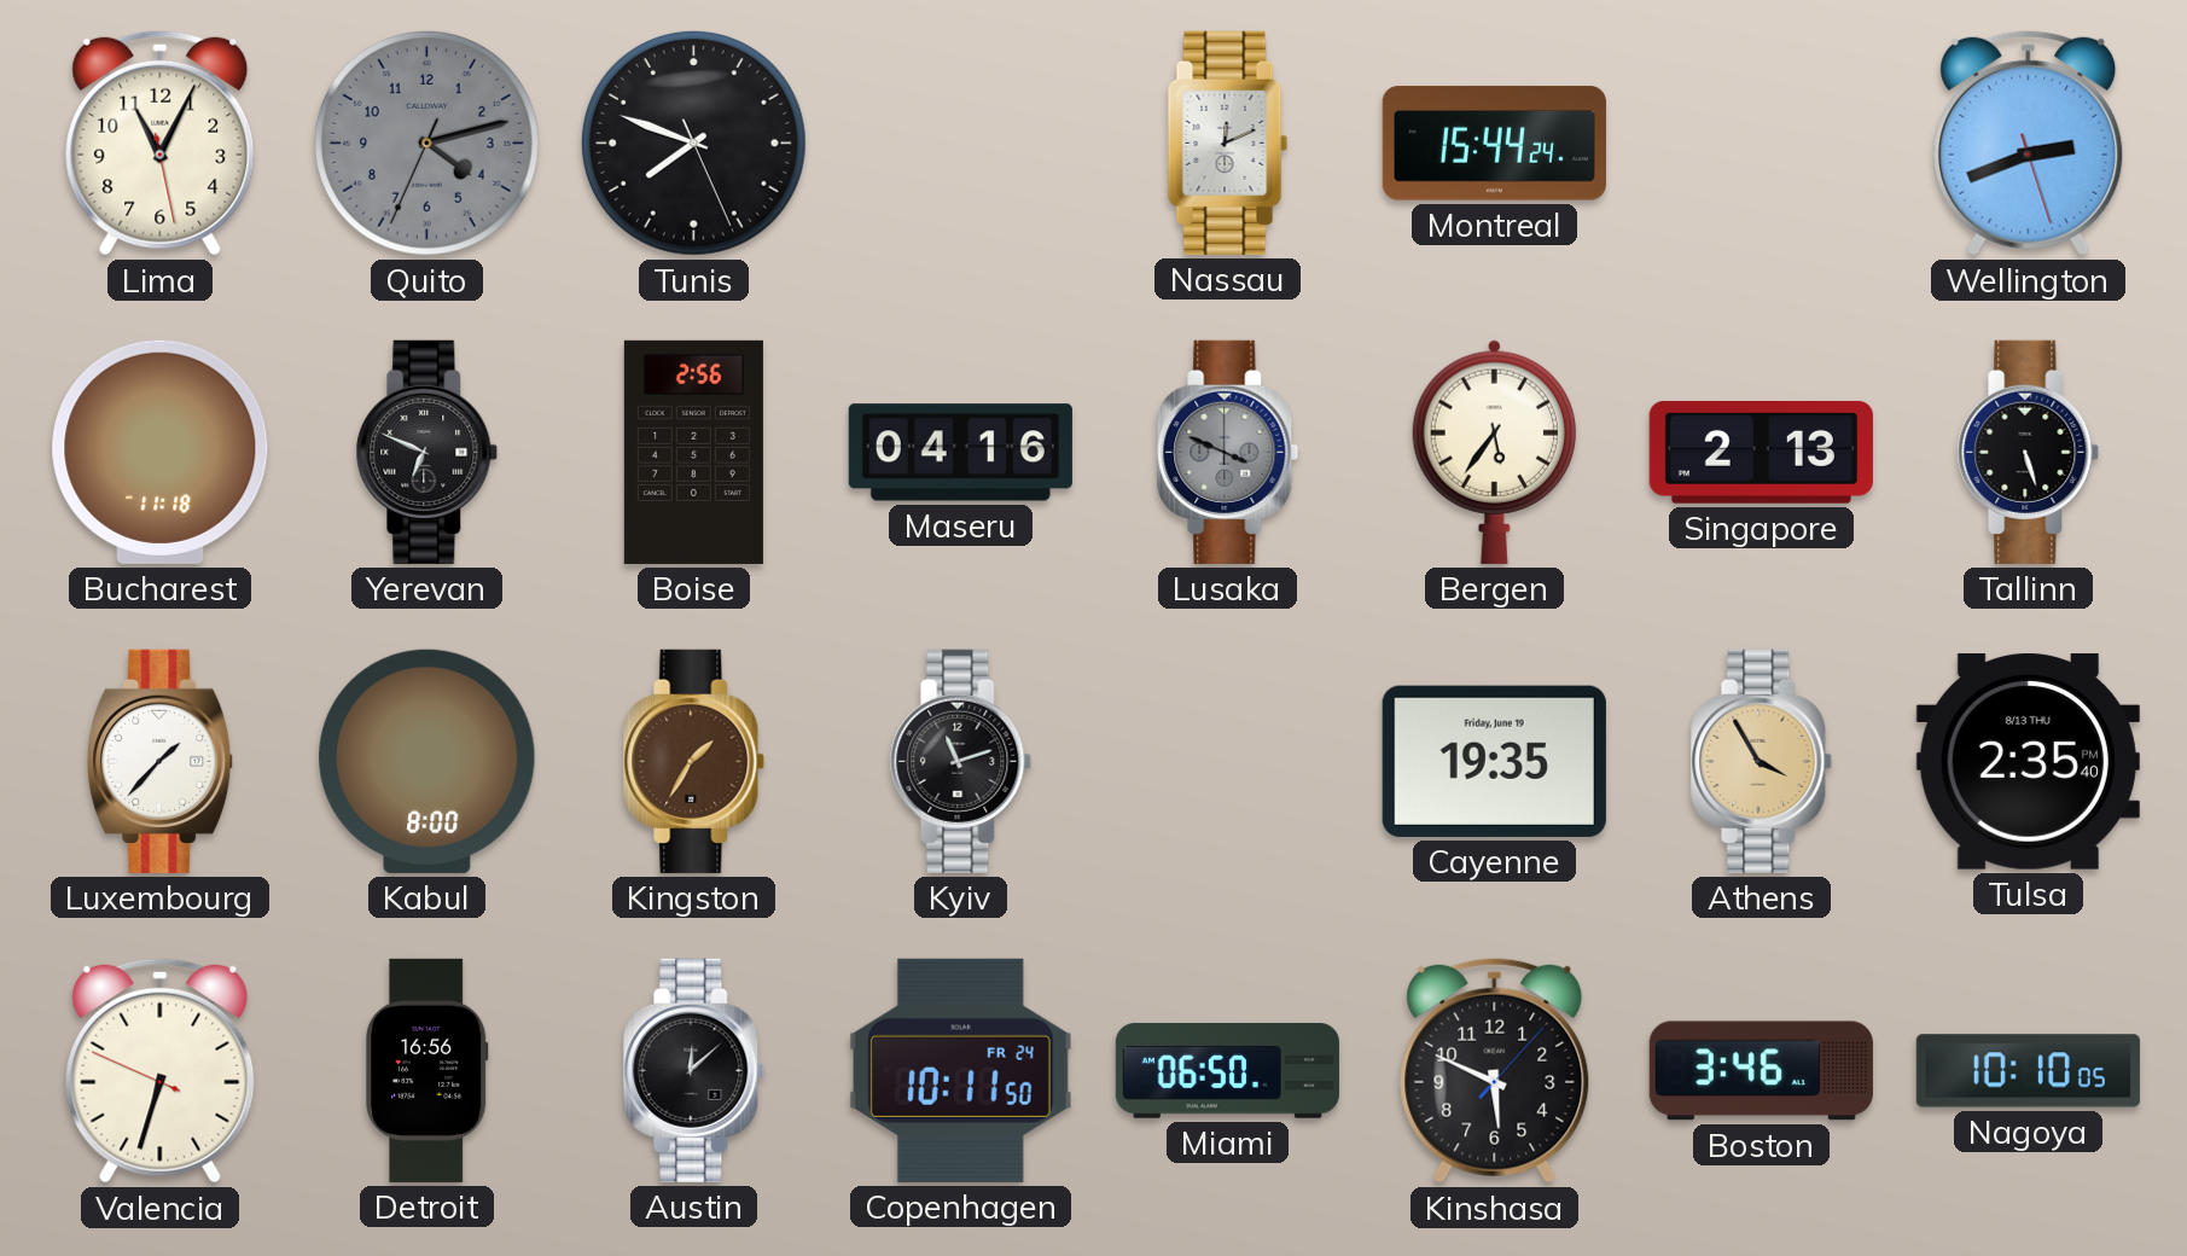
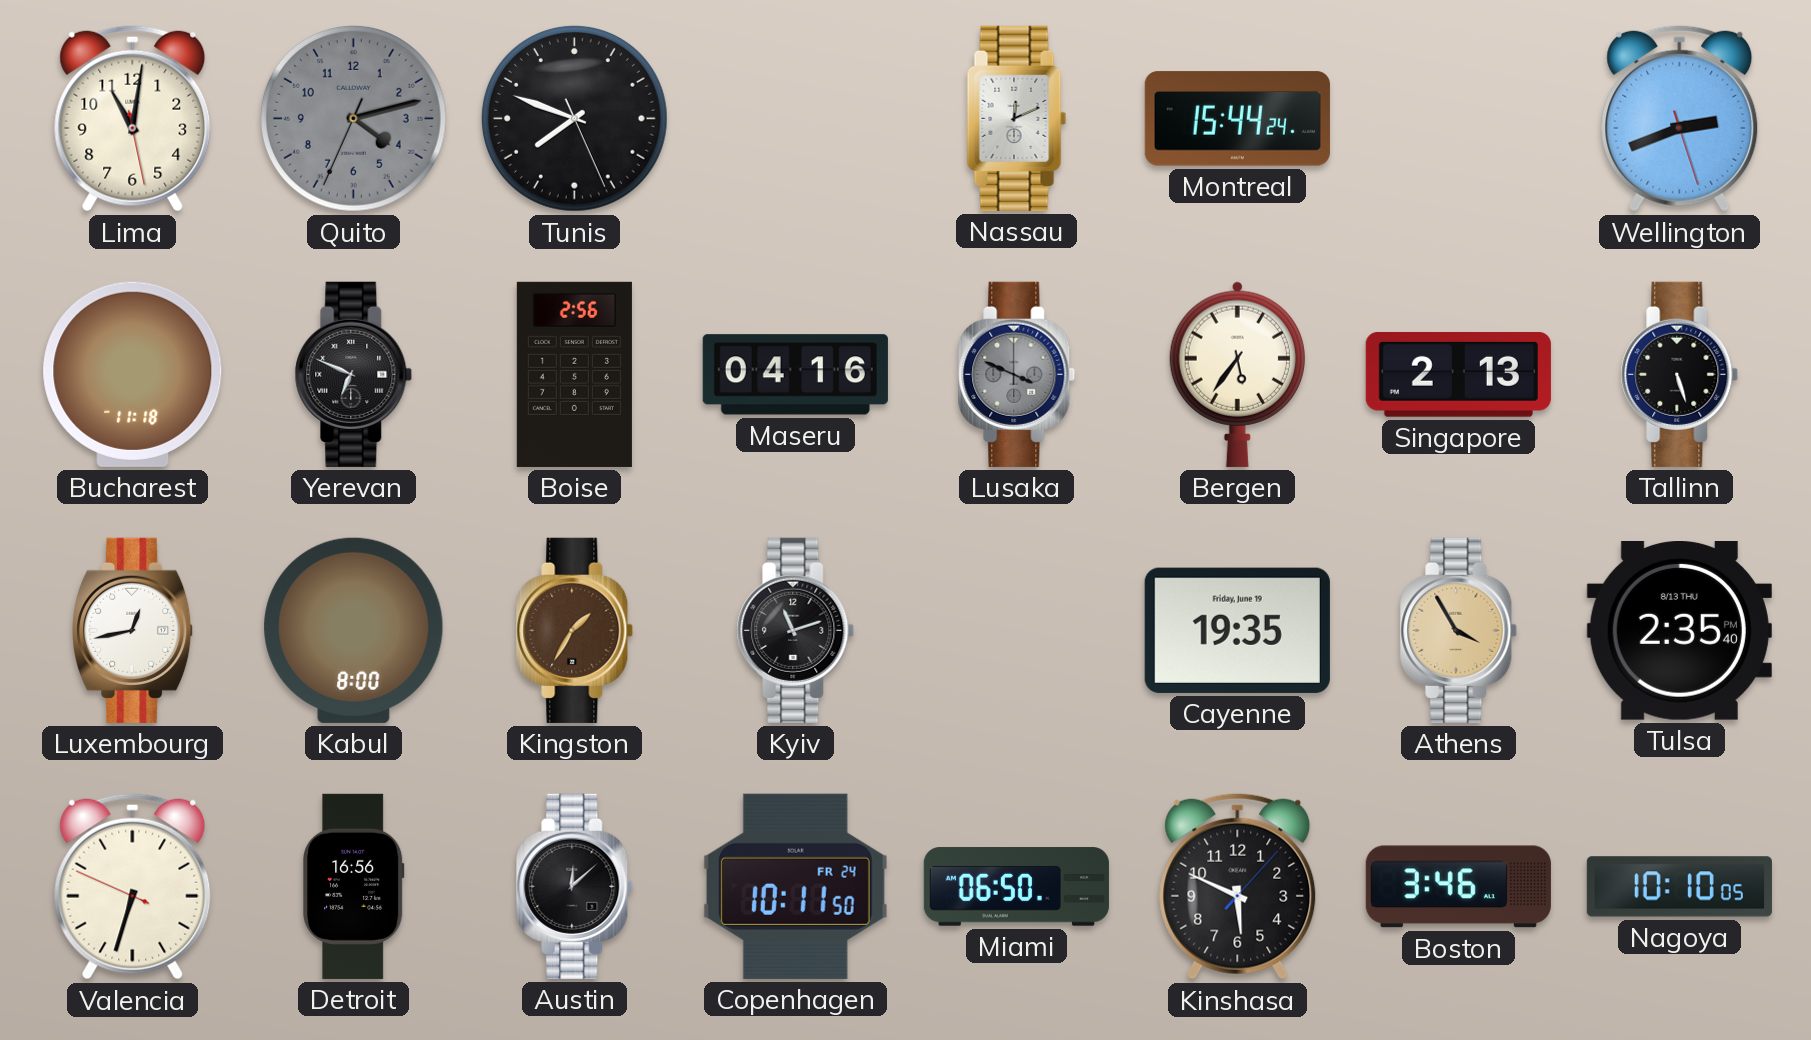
Lima: 11:04 -> 11:01 (133, 118)
Luxembourg: 1:37 -> 12:43 (133, 630)
